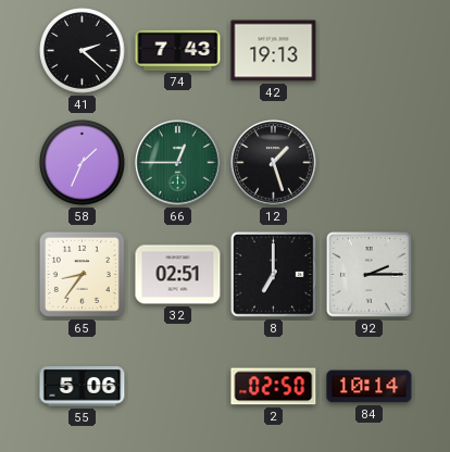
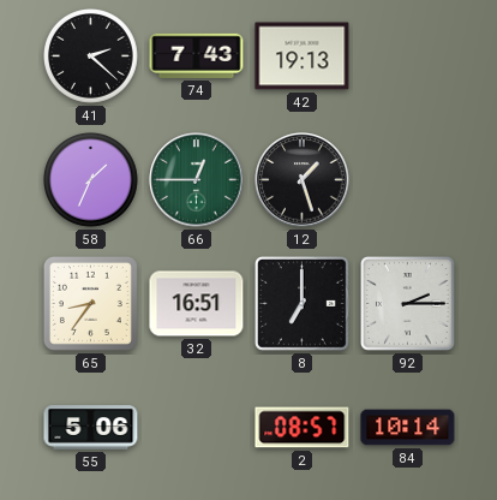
32: 02:51 -> 16:51 (197, 304)
2: 02:50 -> 08:57 (303, 428)
